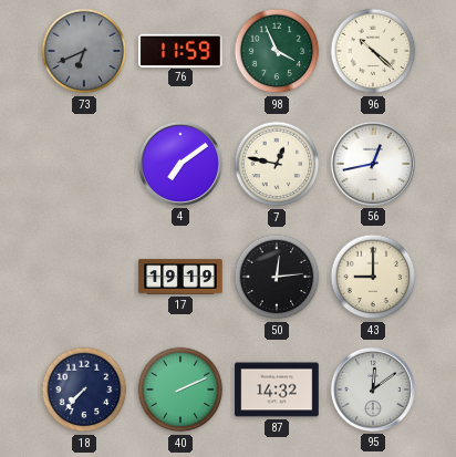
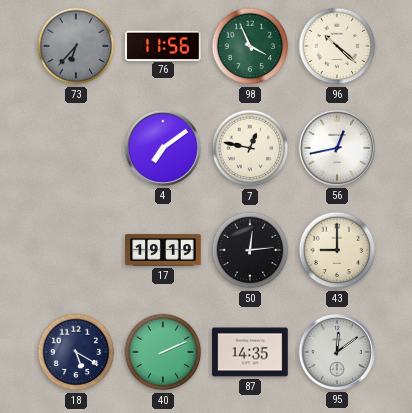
73: 6:41 -> 6:37 (76, 46)
76: 11:59 -> 11:56 (163, 45)
18: 7:37 -> 5:20 (76, 352)
87: 14:32 -> 14:35 (250, 352)
